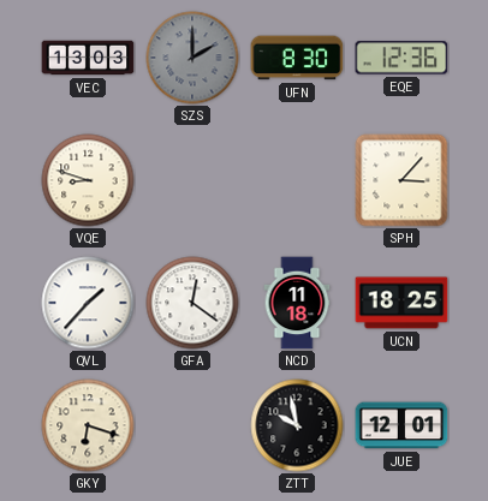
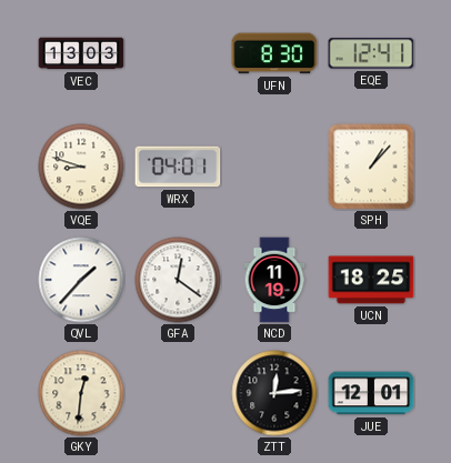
SZS: 2:00 -> none (192, 58)
EQE: 12:36 -> 12:41 (371, 53)
WRX: none -> 04:01 (178, 167)
SPH: 3:07 -> 1:07 (371, 167)
NCD: 11:18 -> 11:19 (274, 280)
GKY: 6:18 -> 12:31 (81, 393)
ZTT: 9:58 -> 12:14 (274, 393)
